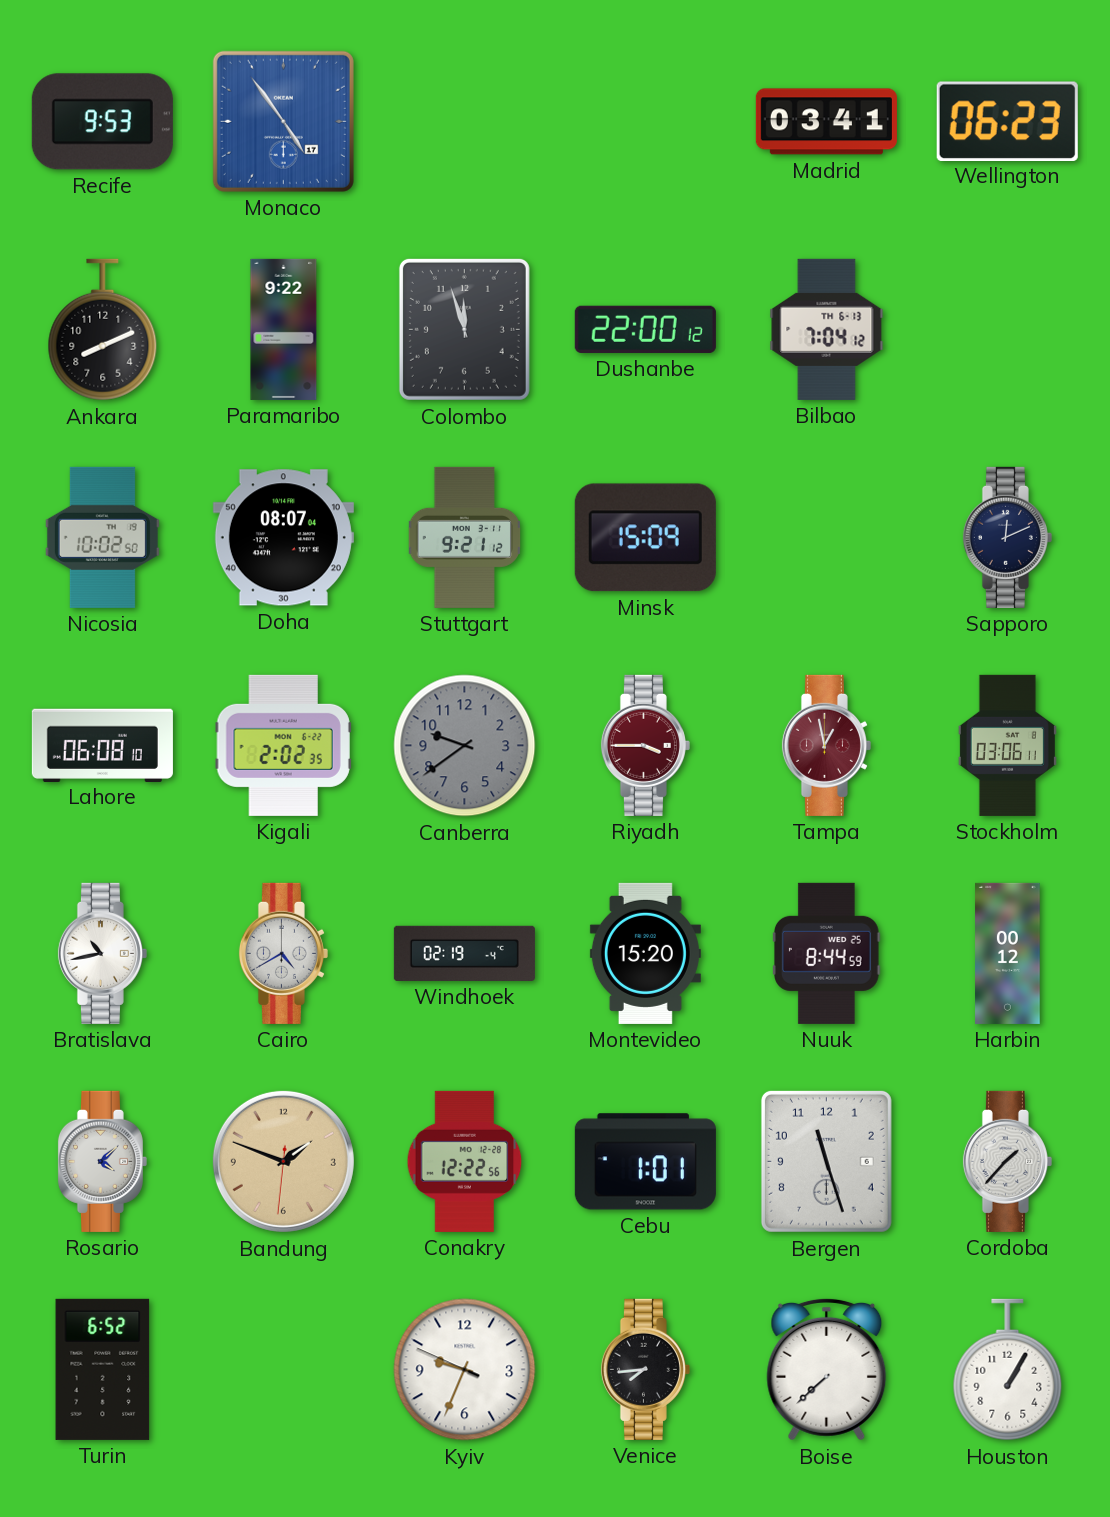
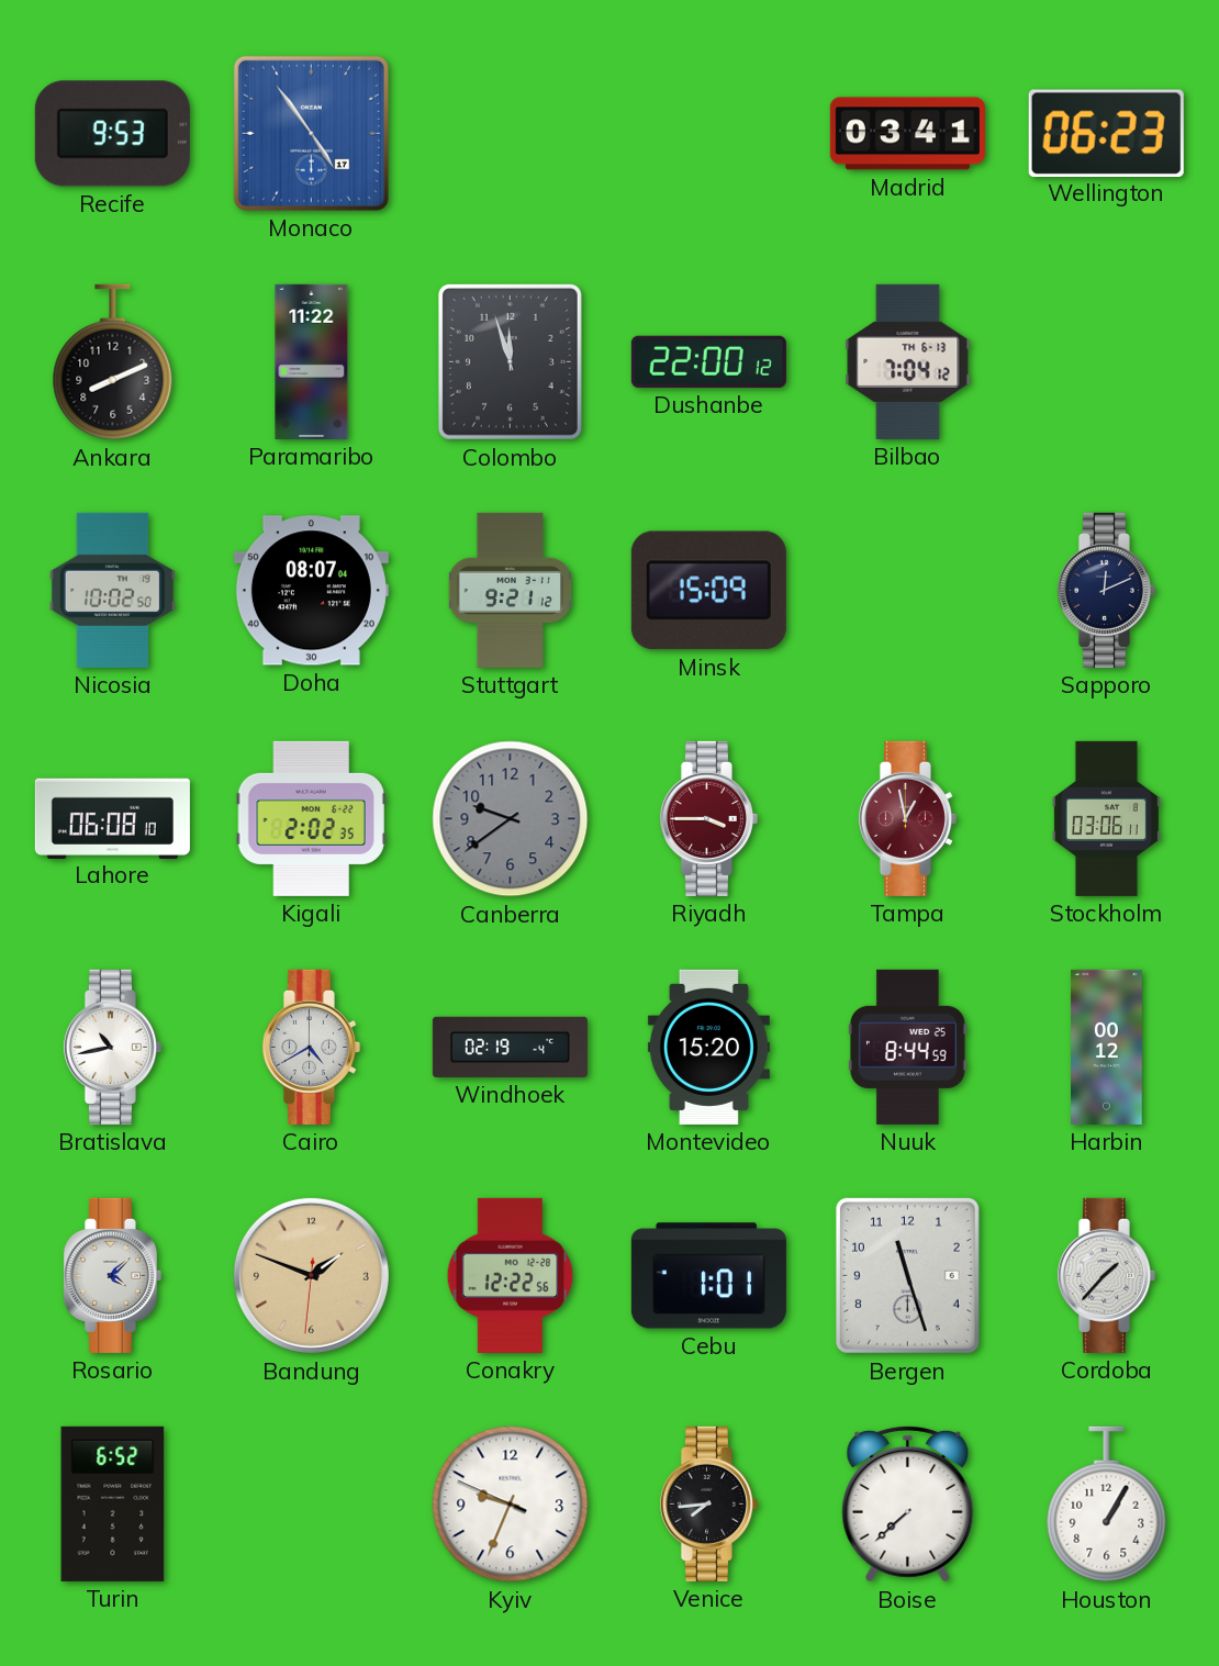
Paramaribo: 9:22 -> 11:22 (312, 361)
